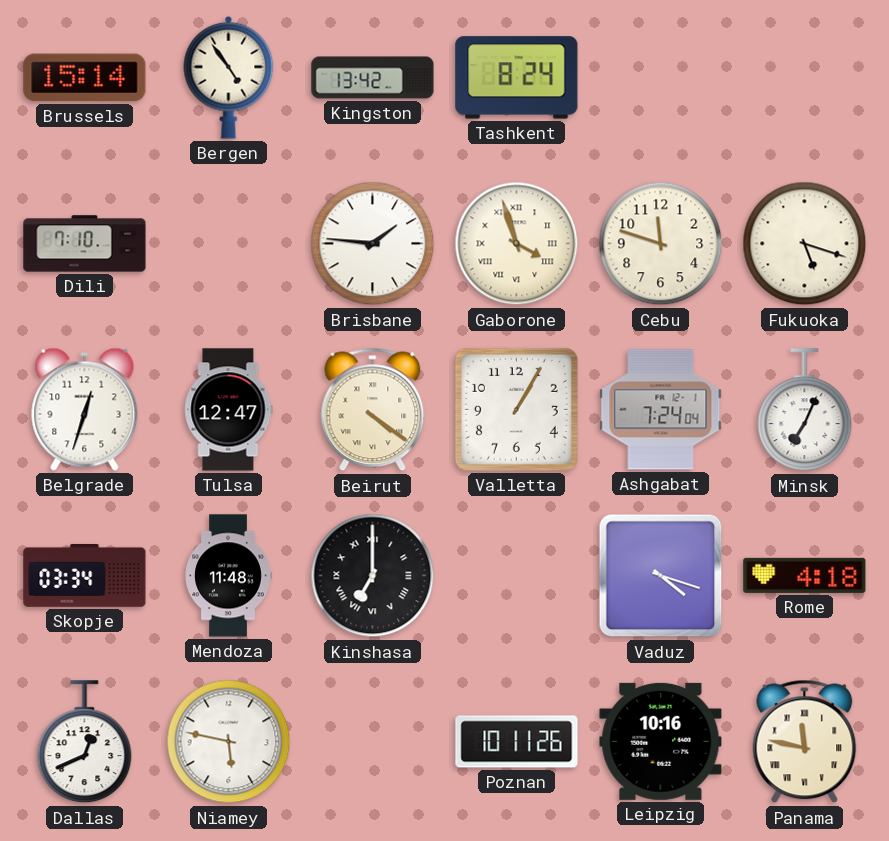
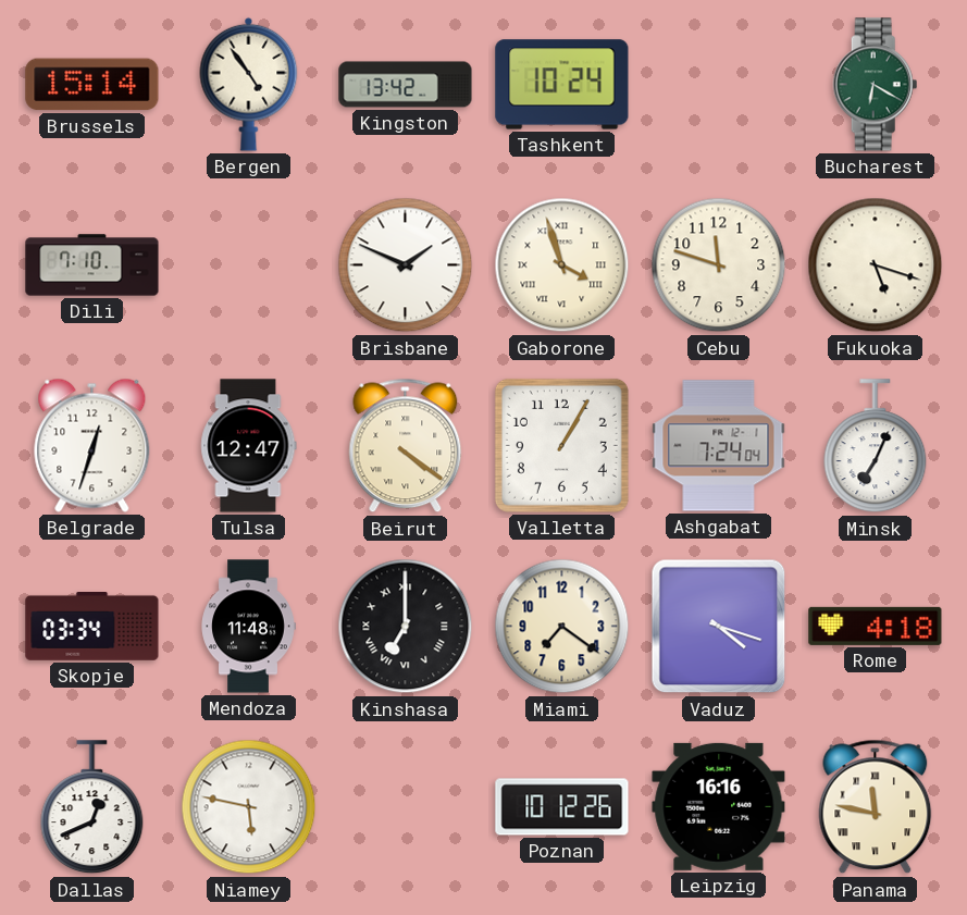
Tashkent: 8:24 -> 10:24 (562, 85)
Bucharest: none -> 6:20 (876, 85)
Brisbane: 1:46 -> 1:49 (406, 265)
Miami: none -> 7:21 (562, 627)
Poznan: 10:11 -> 10:12 (562, 807)
Leipzig: 10:16 -> 16:16 (719, 806)
